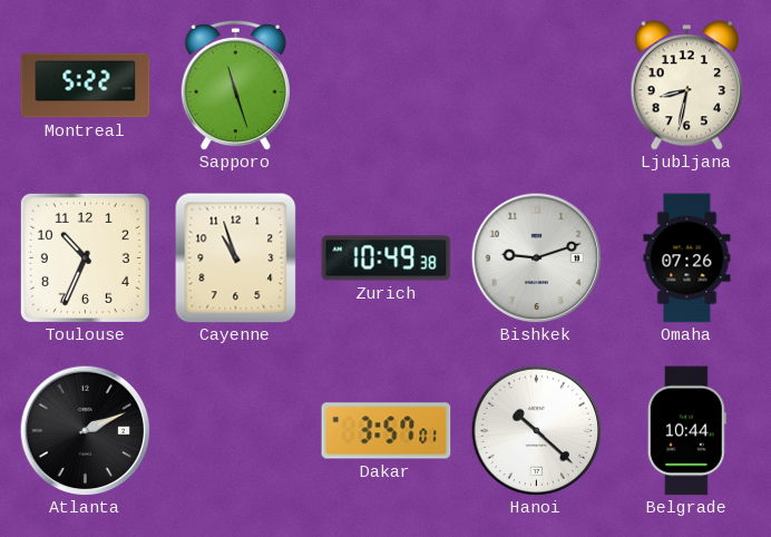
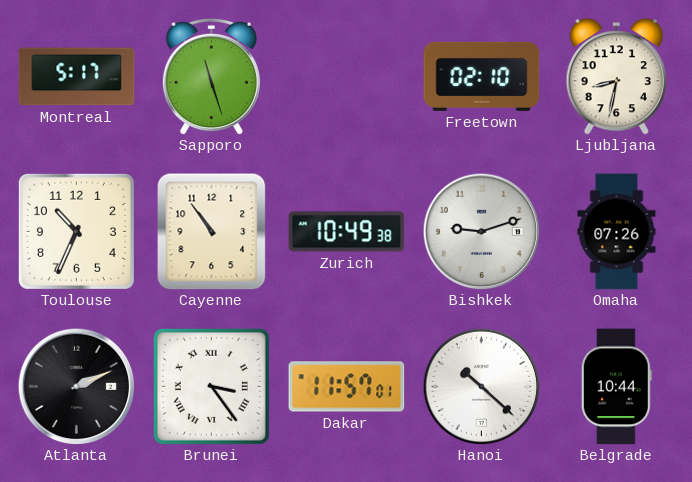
Montreal: 5:22 -> 5:17 (77, 77)
Freetown: none -> 02:10 (482, 76)
Cayenne: 10:57 -> 10:54 (212, 232)
Brunei: none -> 3:24 (211, 386)
Dakar: 3:57 -> 11:57 (347, 387)
